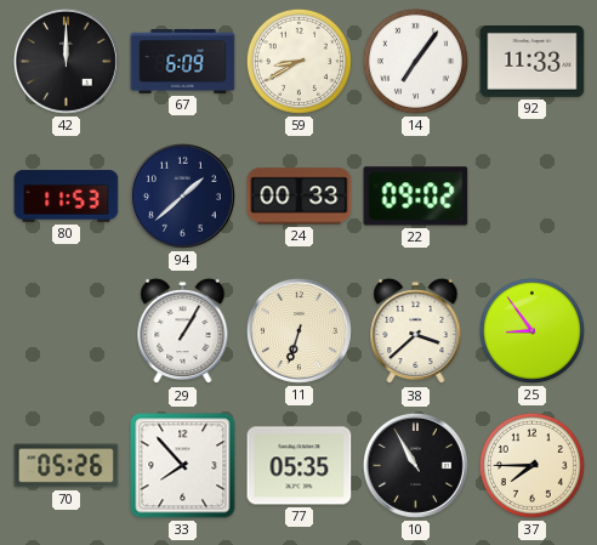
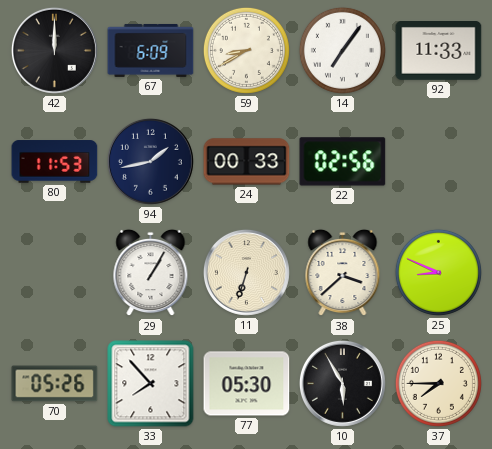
94: 1:38 -> 1:43 (150, 161)
22: 09:02 -> 02:56 (343, 162)
25: 8:54 -> 8:49 (438, 272)
77: 05:35 -> 05:30 (247, 384)
10: 10:55 -> 5:55 (342, 383)
